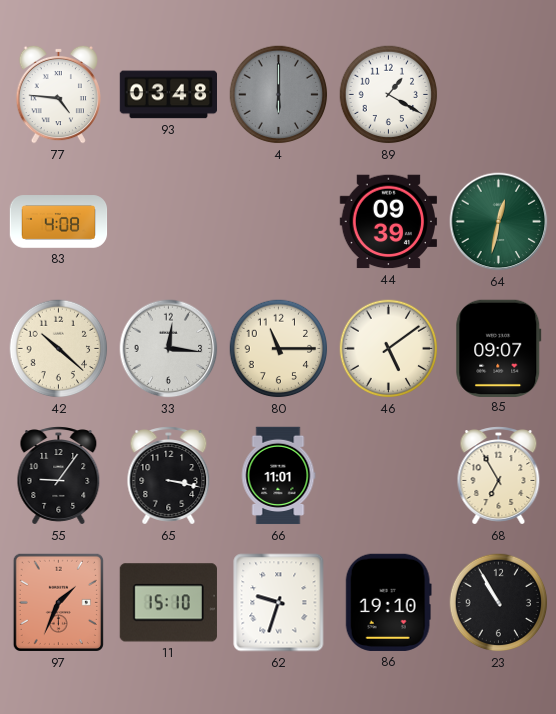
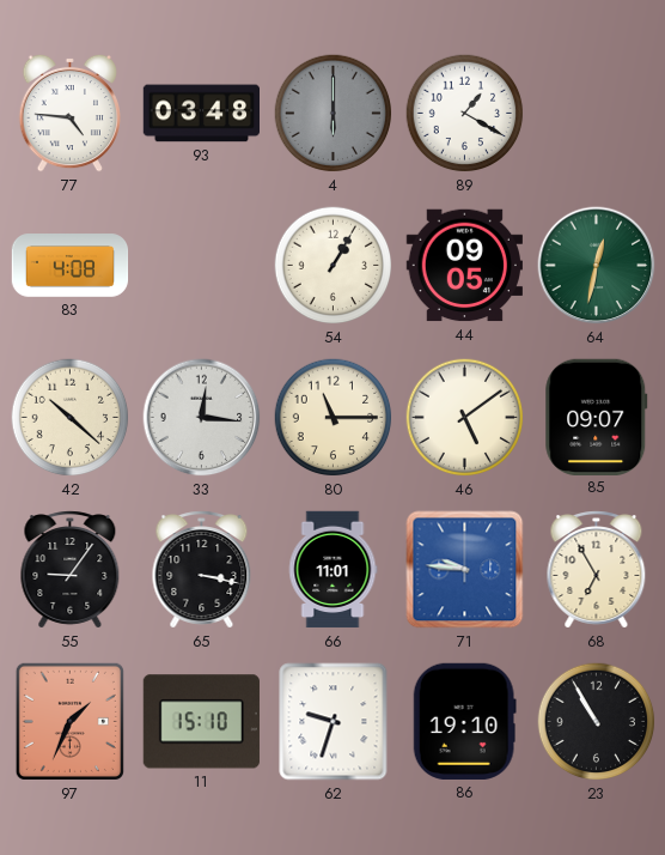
54: none -> 1:05 (334, 266)
44: 09:39 -> 09:05 (464, 266)
71: none -> 9:46 (465, 570)
